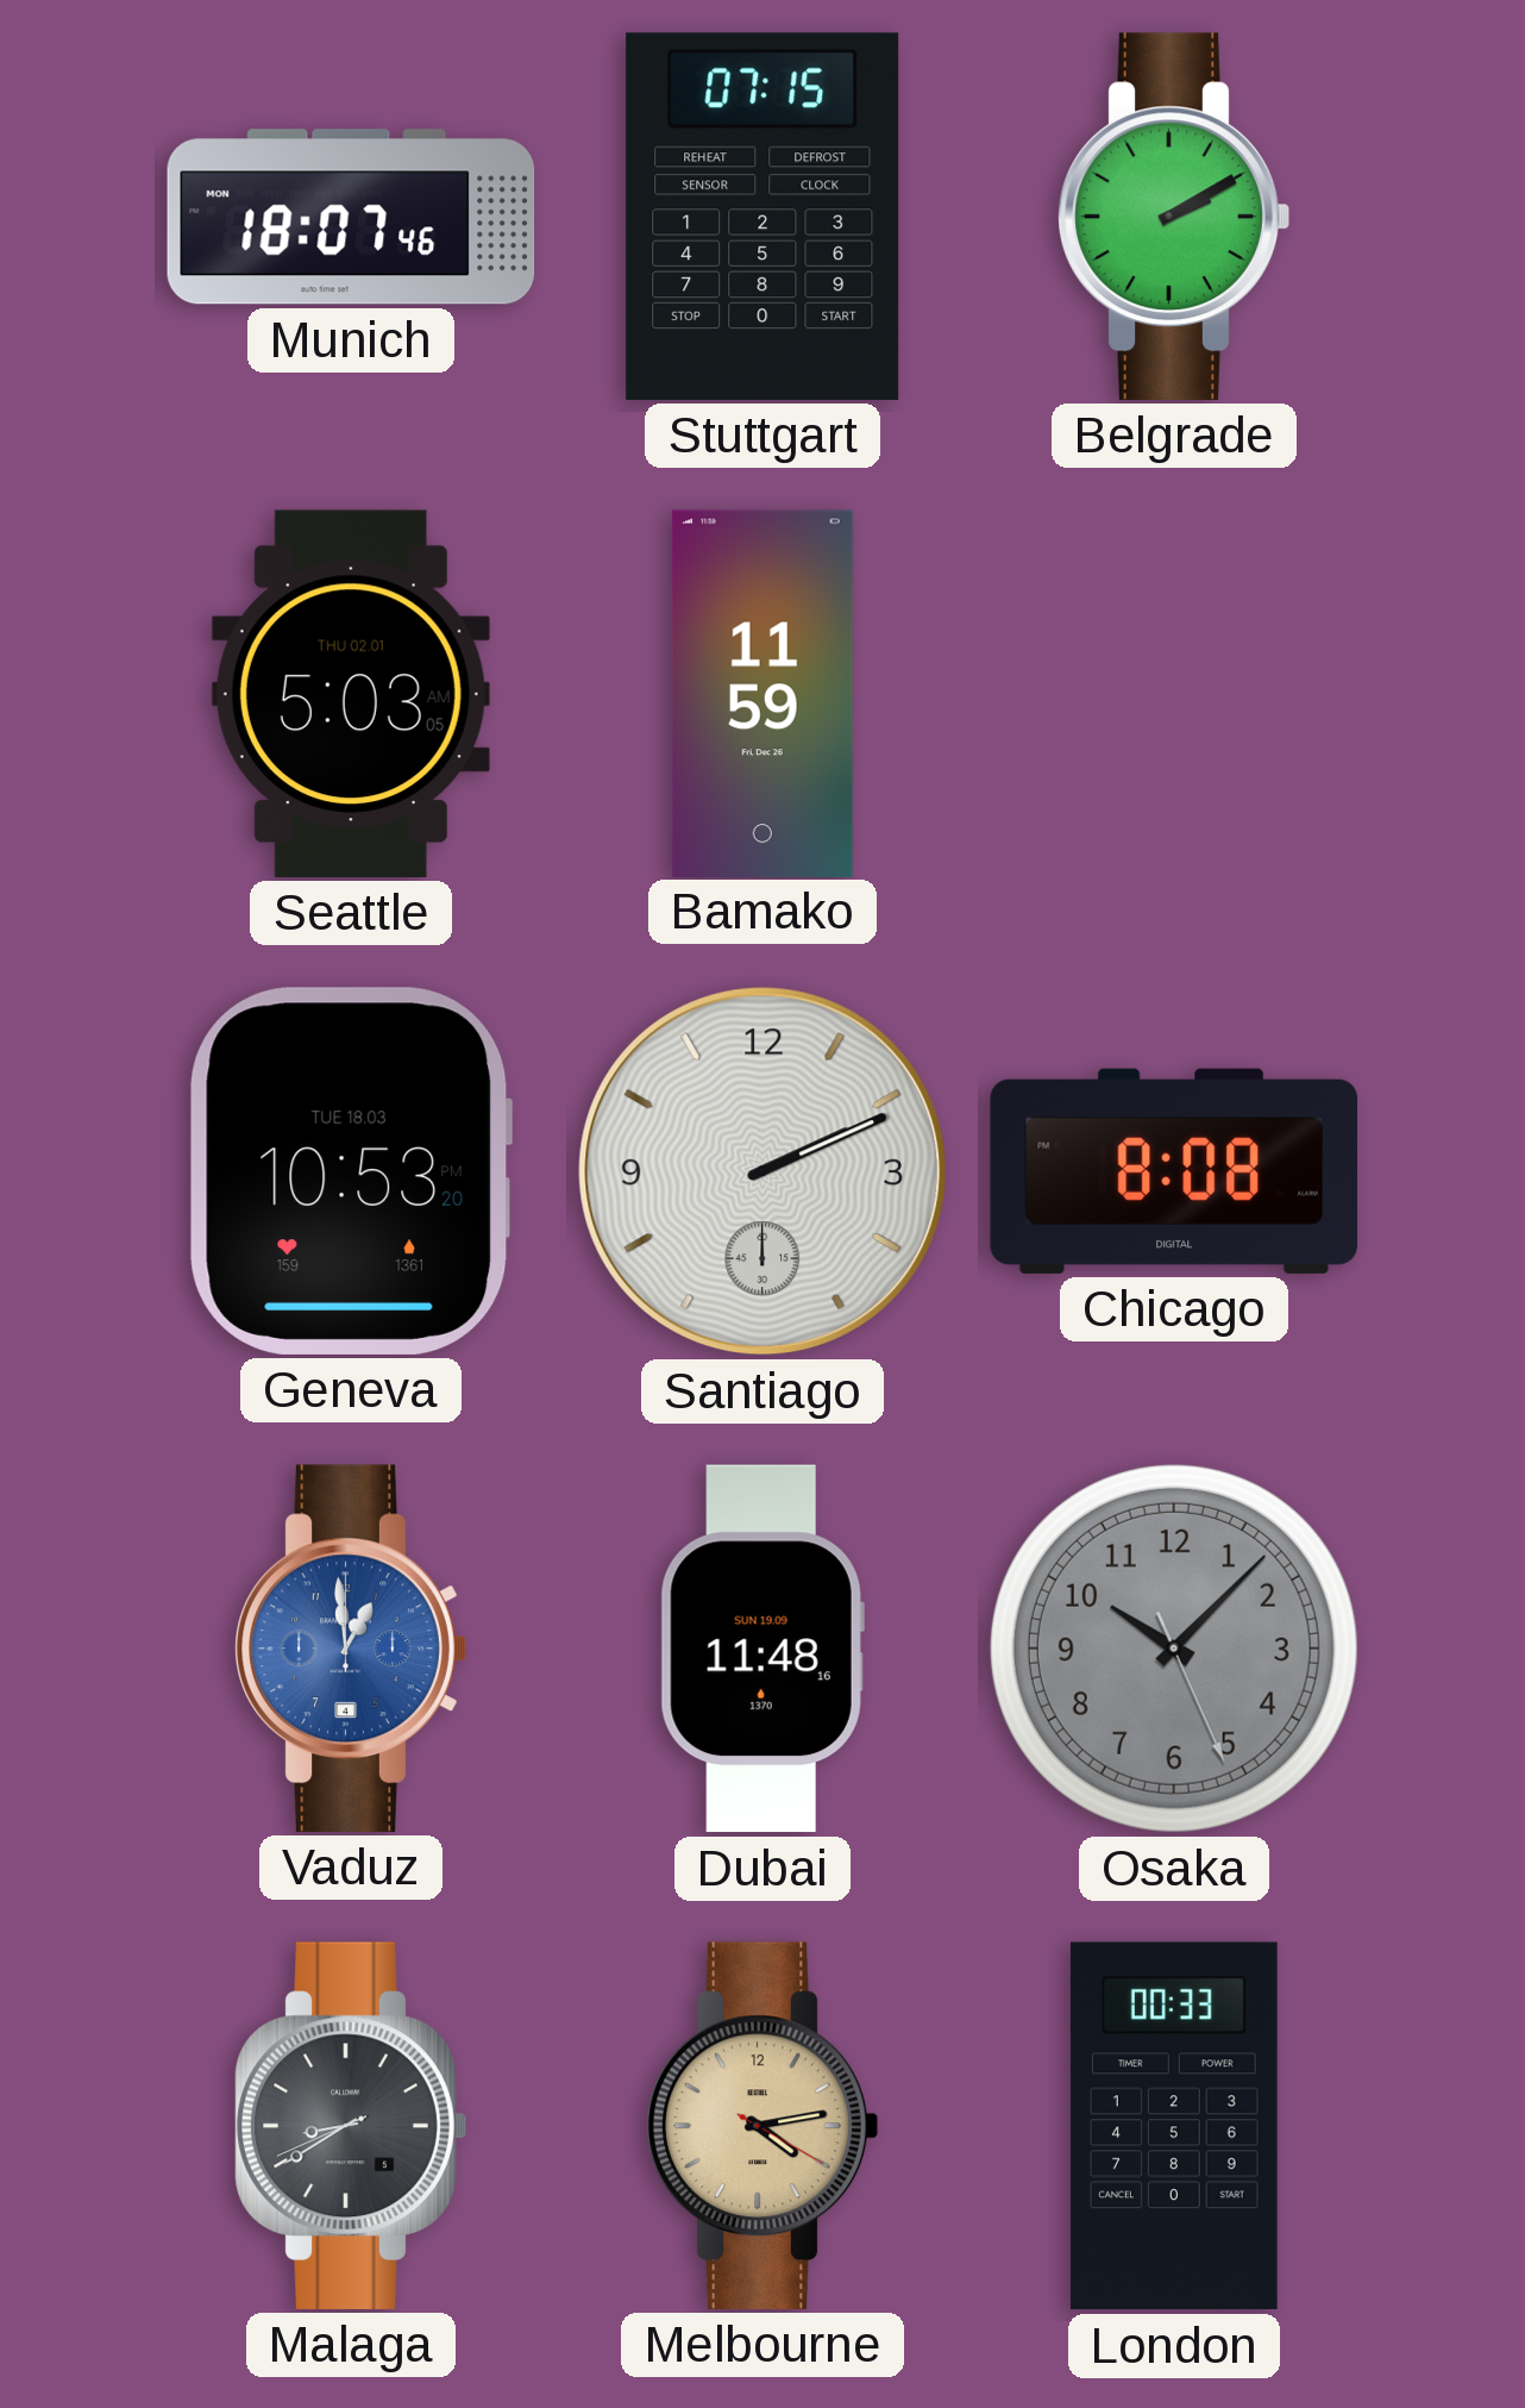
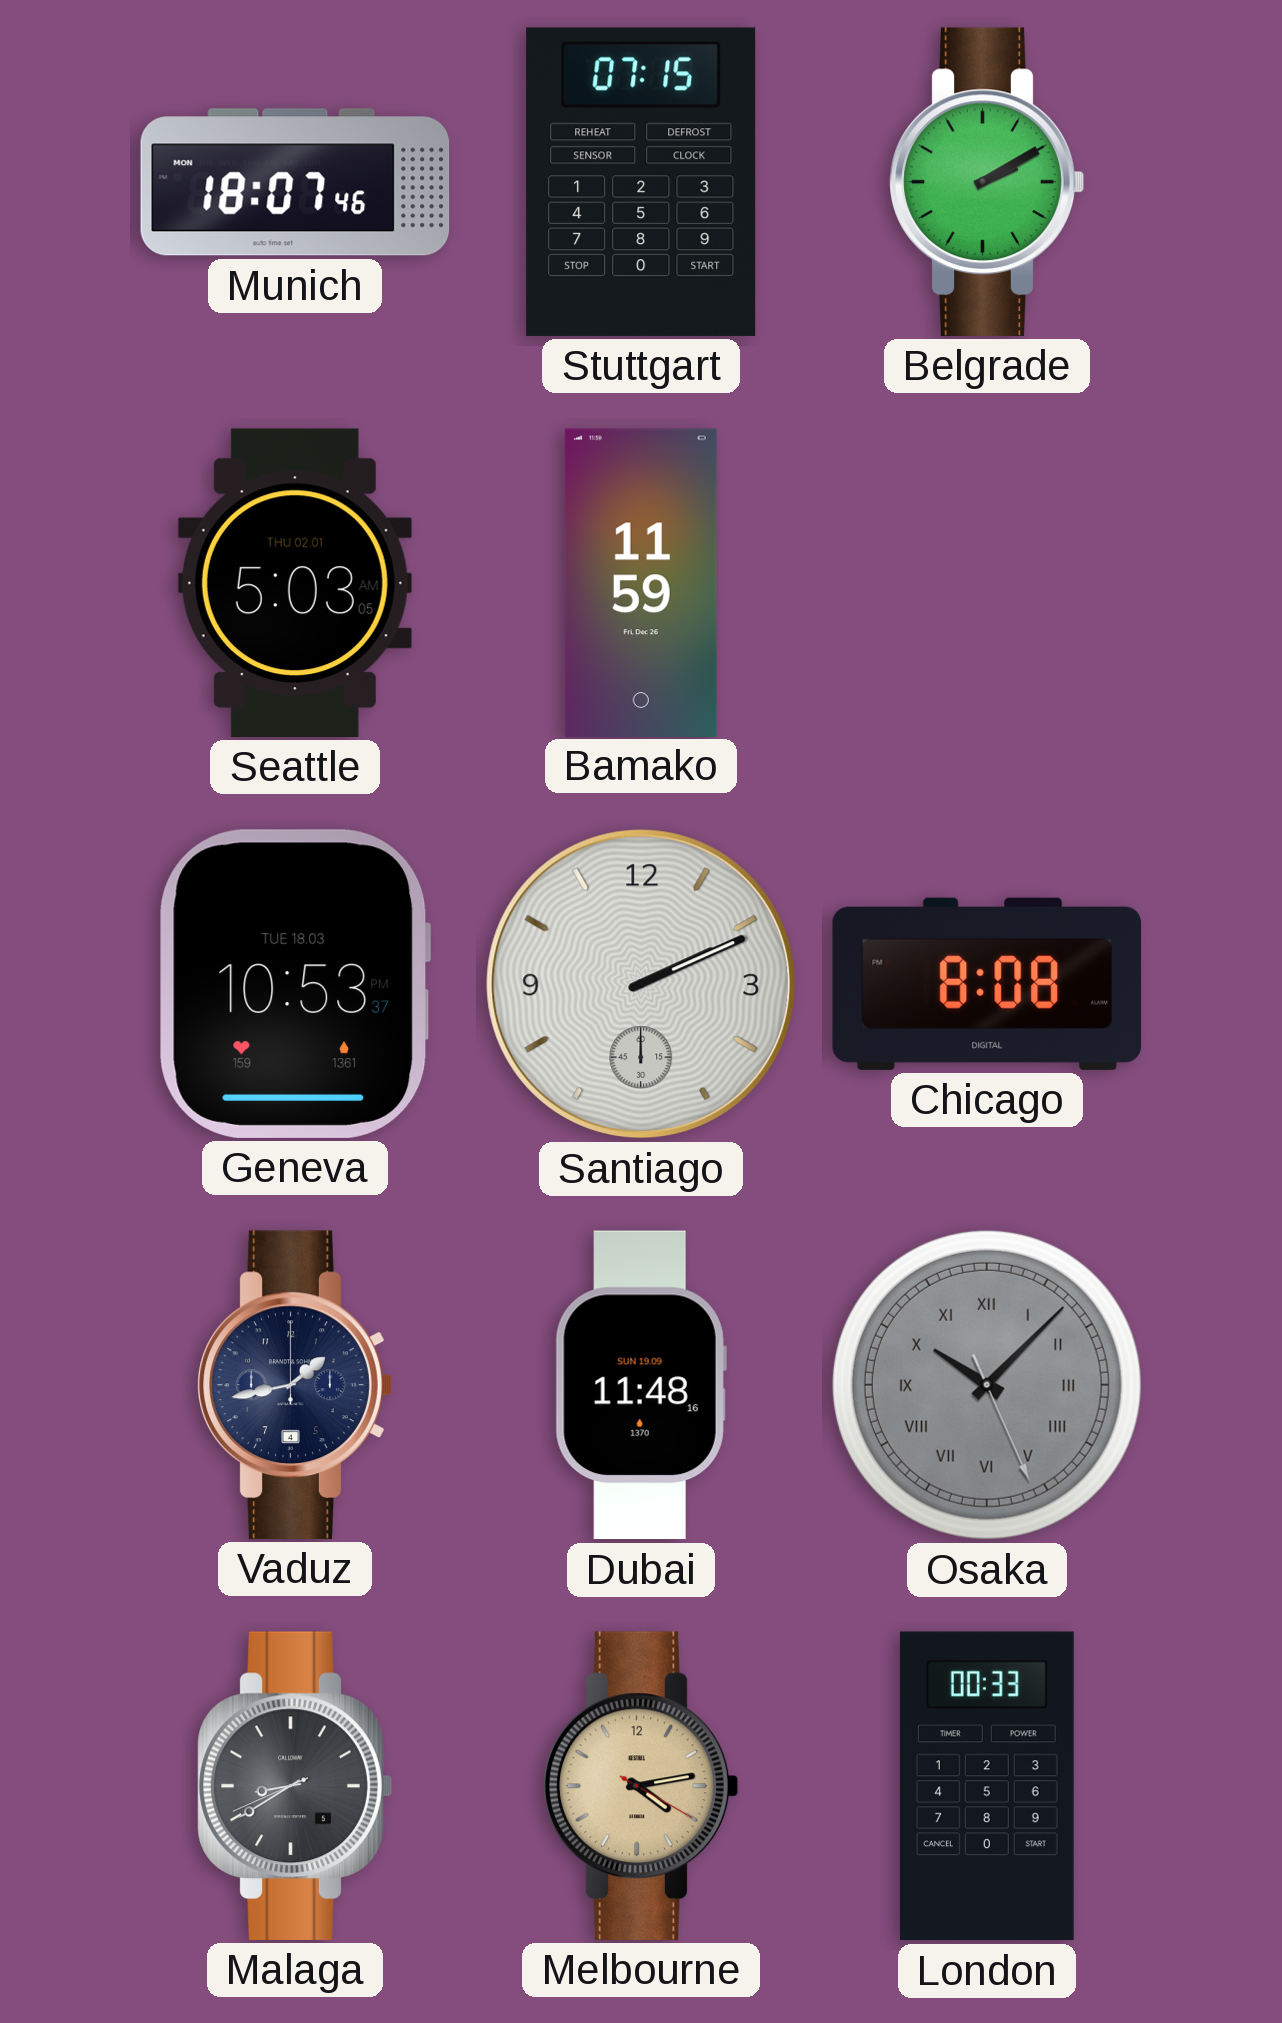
Geneva: 10:53:20 PM -> 10:53:37 PM (295, 984)
Vaduz: 12:59 -> 1:43 (295, 1385)
Vaduz dial: blue -> navy (295, 1385)
Osaka numerals: Arabic -> Roman (987, 1385)
